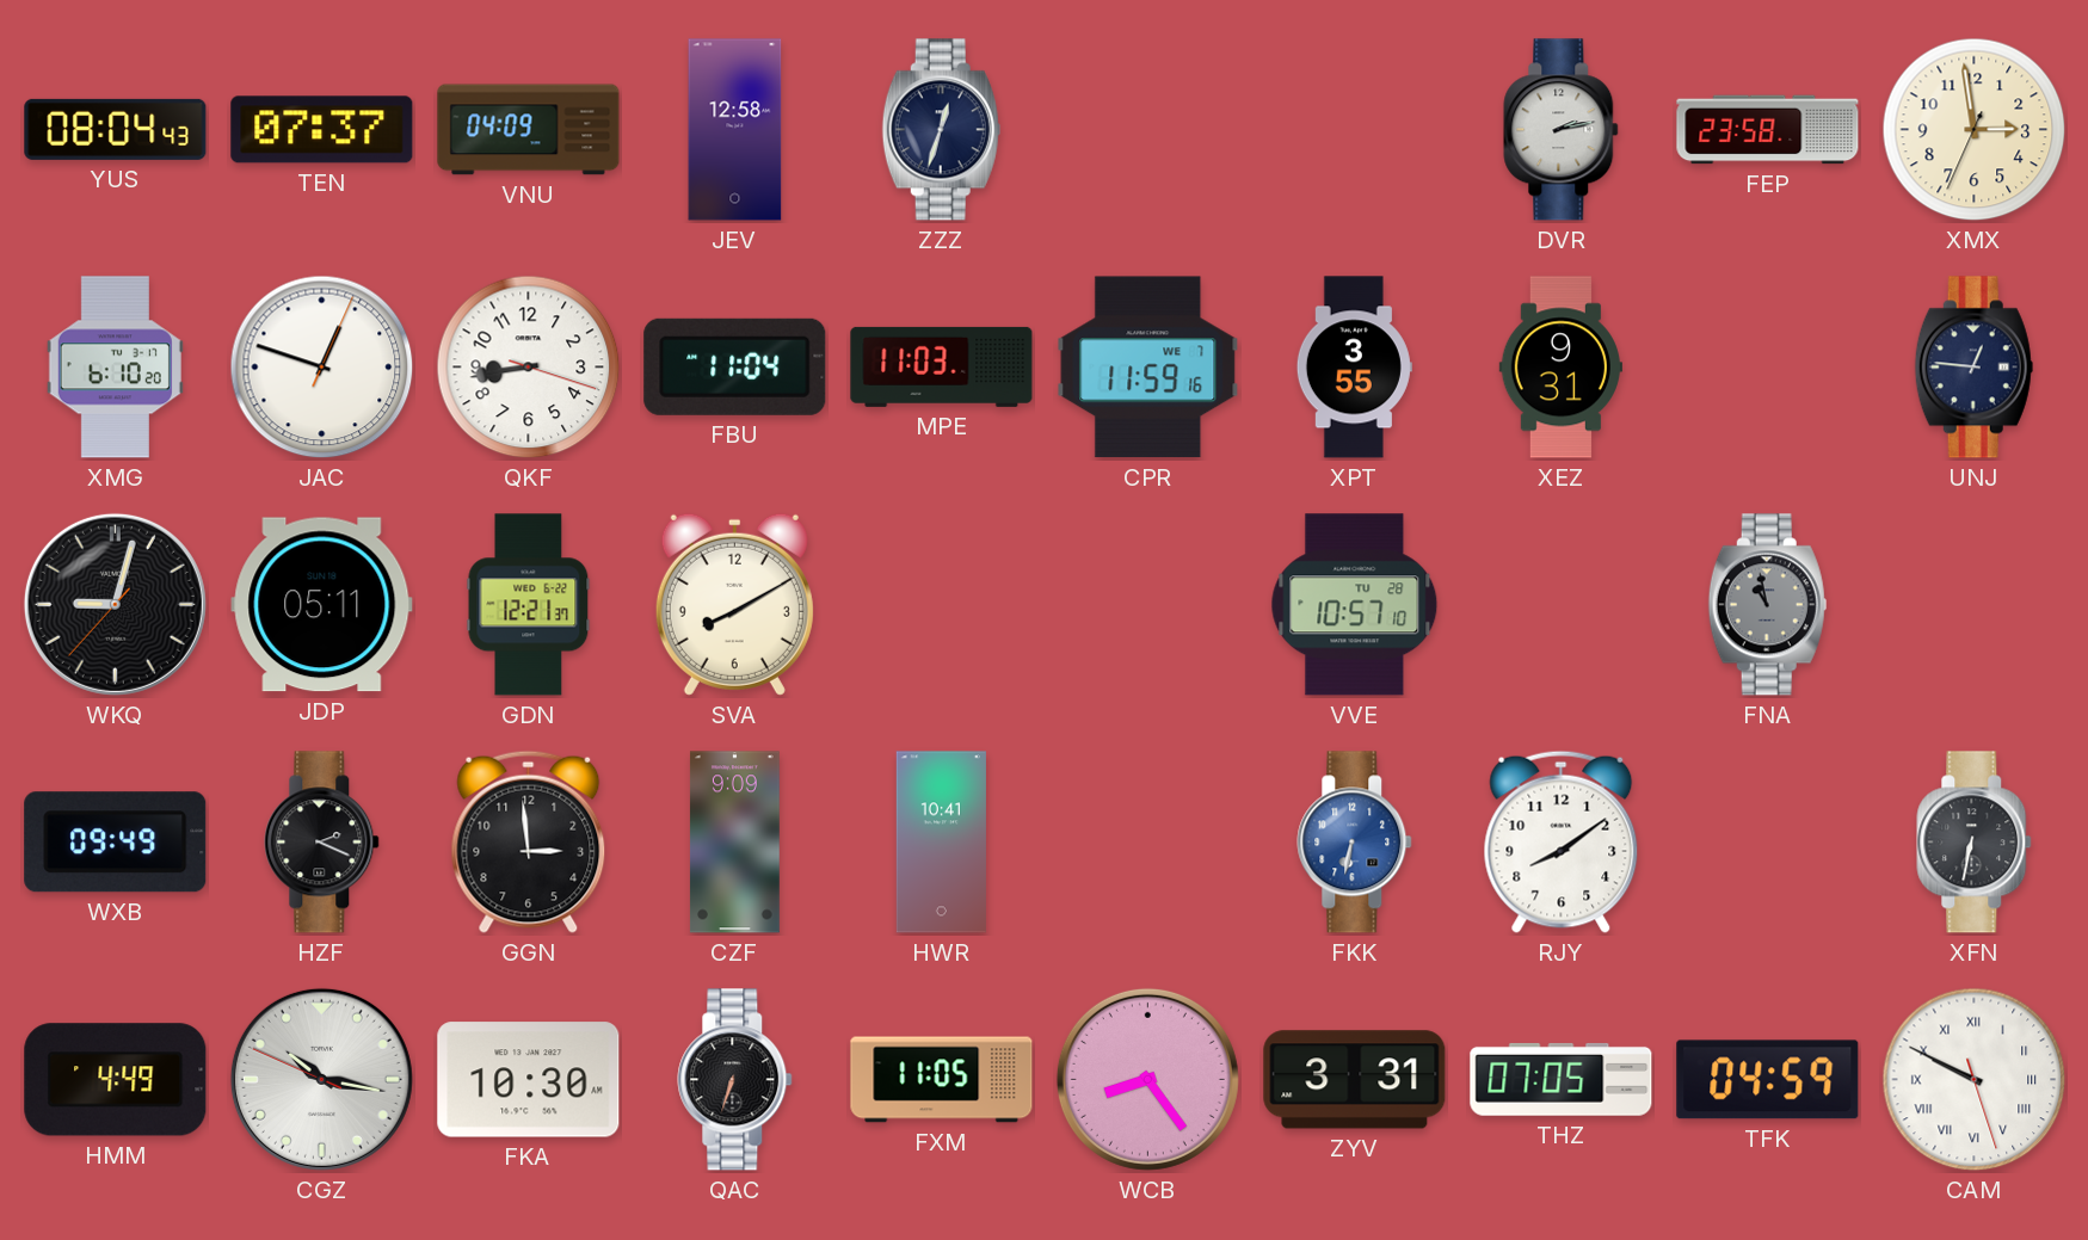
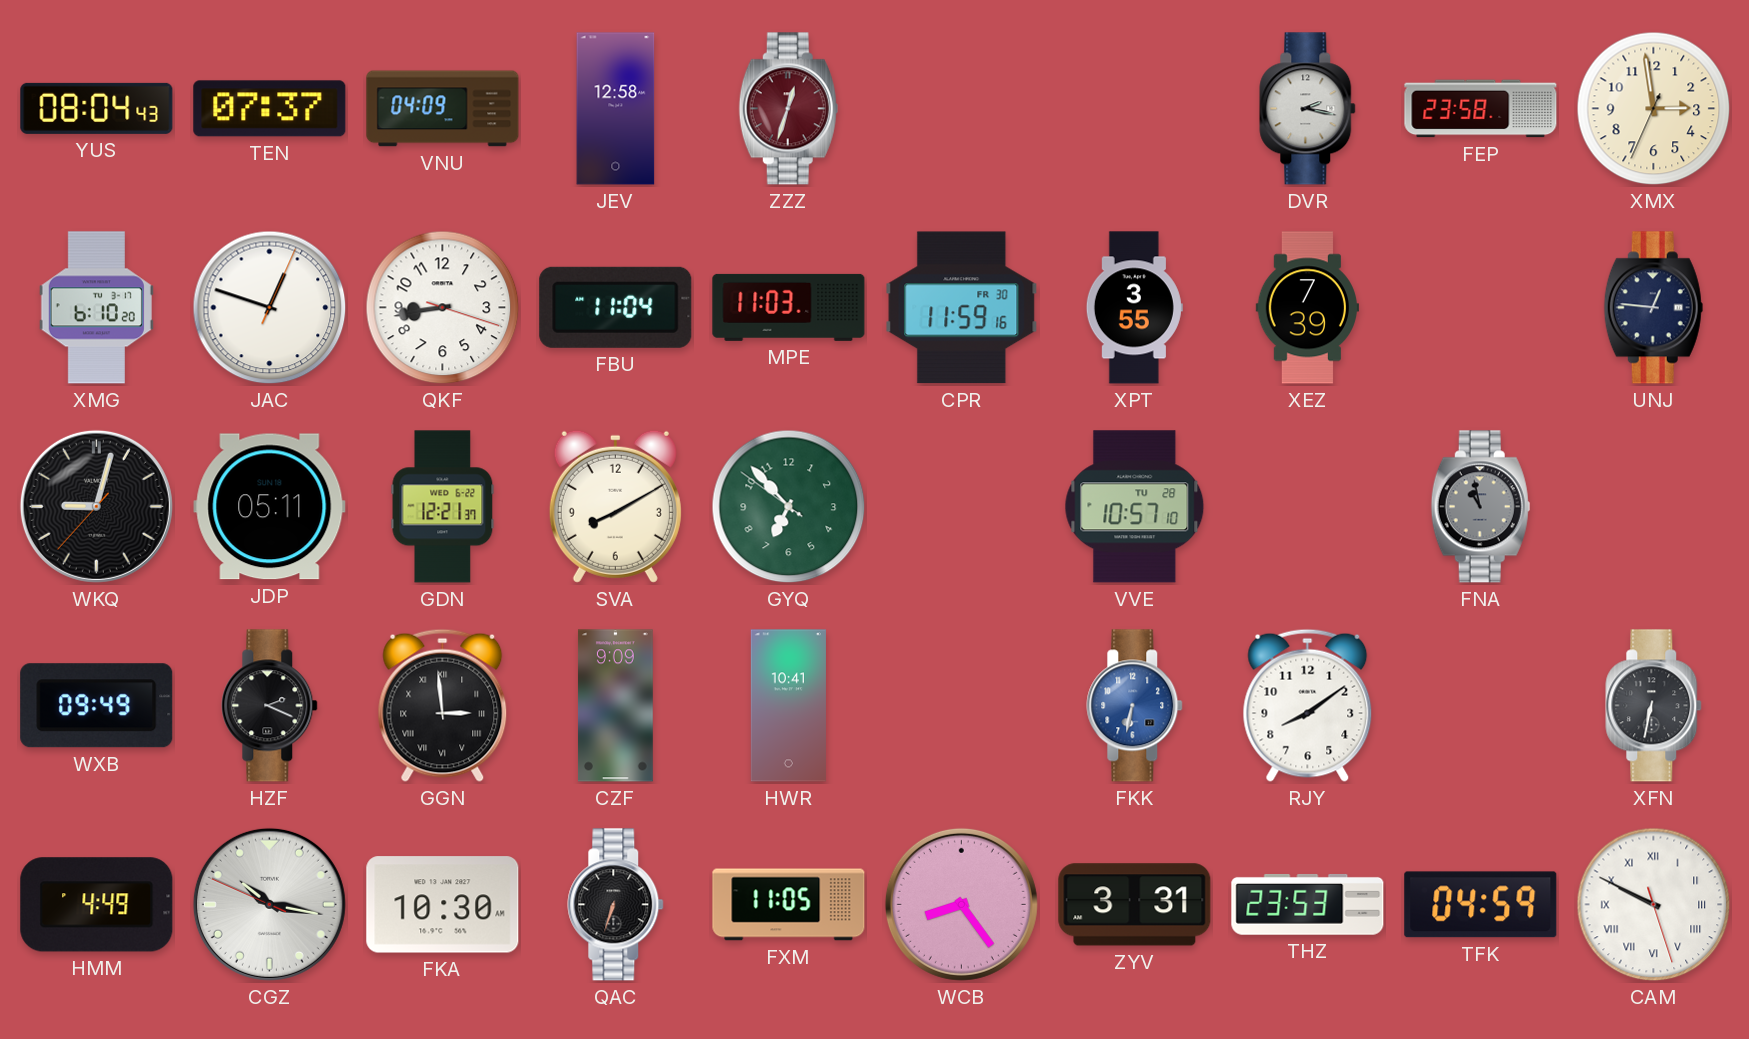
ZZZ dial: navy -> burgundy (788, 109)
DVR: 2:13 -> 2:17 (1308, 109)
CPR date: WE 7 -> FR 30 (962, 308)
XEZ: 9:31 -> 7:39 (1307, 308)
GYQ: none -> 6:52 (789, 507)
GGN numerals: Arabic -> Roman (443, 705)
THZ: 07:05 -> 23:53 (1308, 904)
